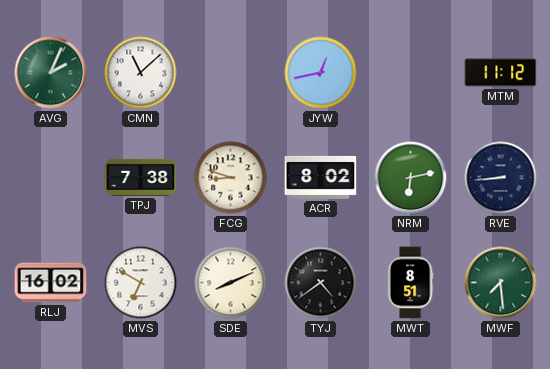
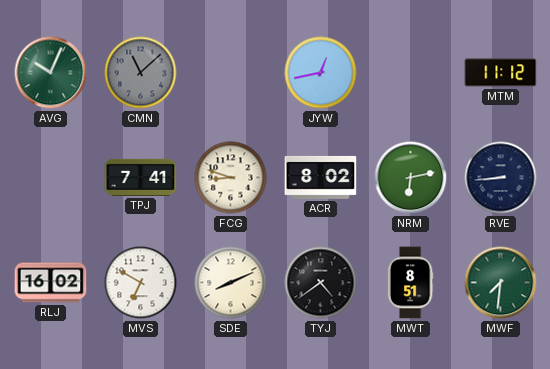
AVG: 2:04 -> 10:04 (51, 73)
CMN dial: white -> grey (141, 73)
TPJ: 7:38 -> 7:41 (141, 177)
MWF: 7:29 -> 7:31 (501, 283)
